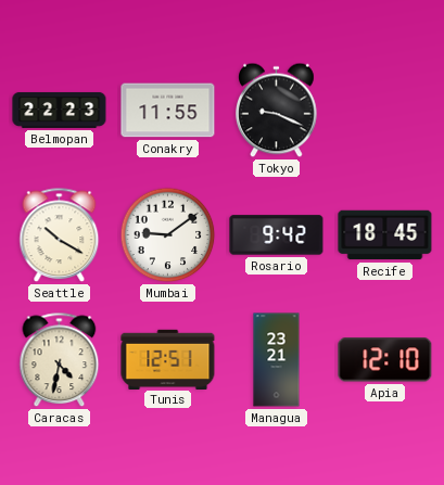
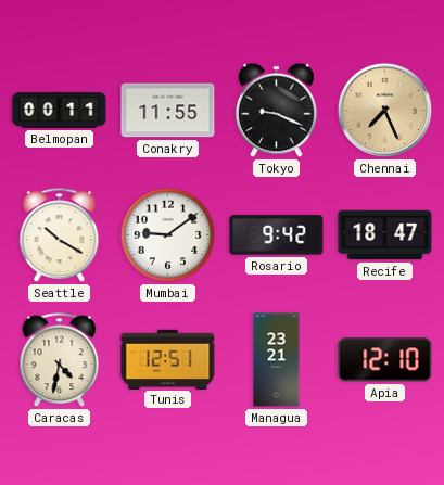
Belmopan: 22:23 -> 00:11 (60, 110)
Chennai: none -> 7:26 (385, 111)
Recife: 18:45 -> 18:47 (385, 235)
